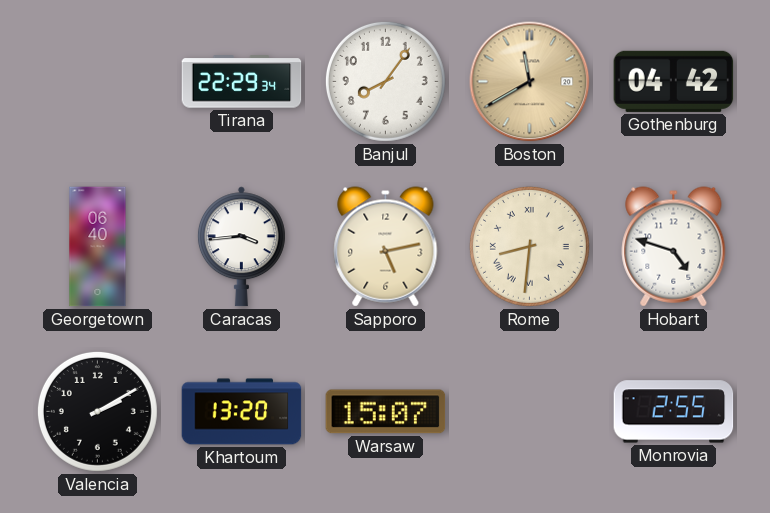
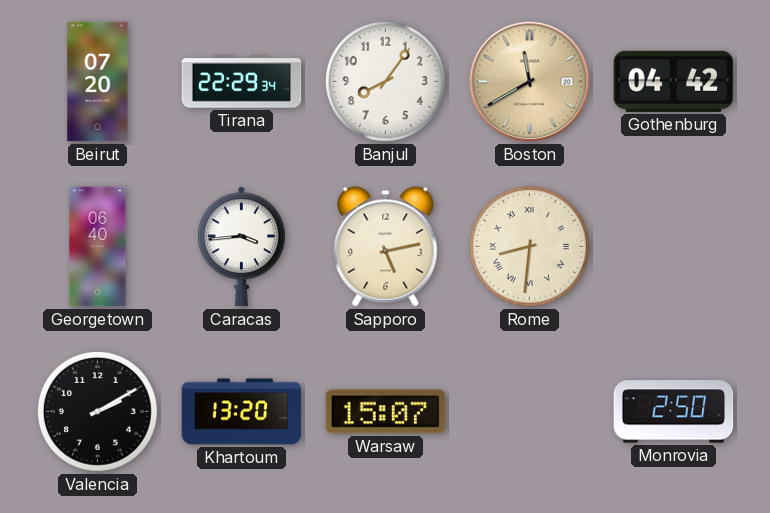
Beirut: none -> 07:20 (98, 82)
Hobart: 4:48 -> none (674, 247)
Monrovia: 2:55 -> 2:50 (674, 412)
